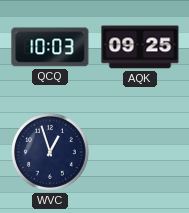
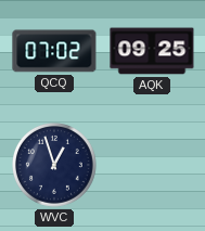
QCQ: 10:03 -> 07:02 (54, 51)
